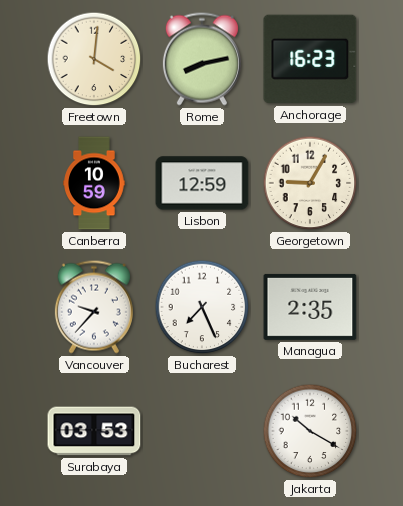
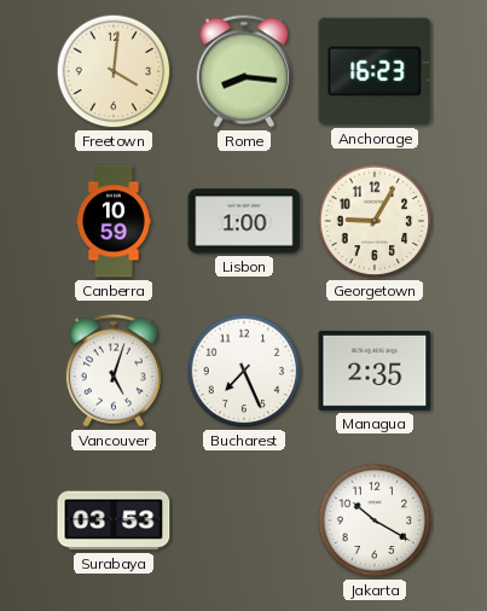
Rome: 8:13 -> 8:16 (244, 71)
Lisbon: 12:59 -> 1:00 (244, 221)
Vancouver: 9:37 -> 5:03 (114, 371)
